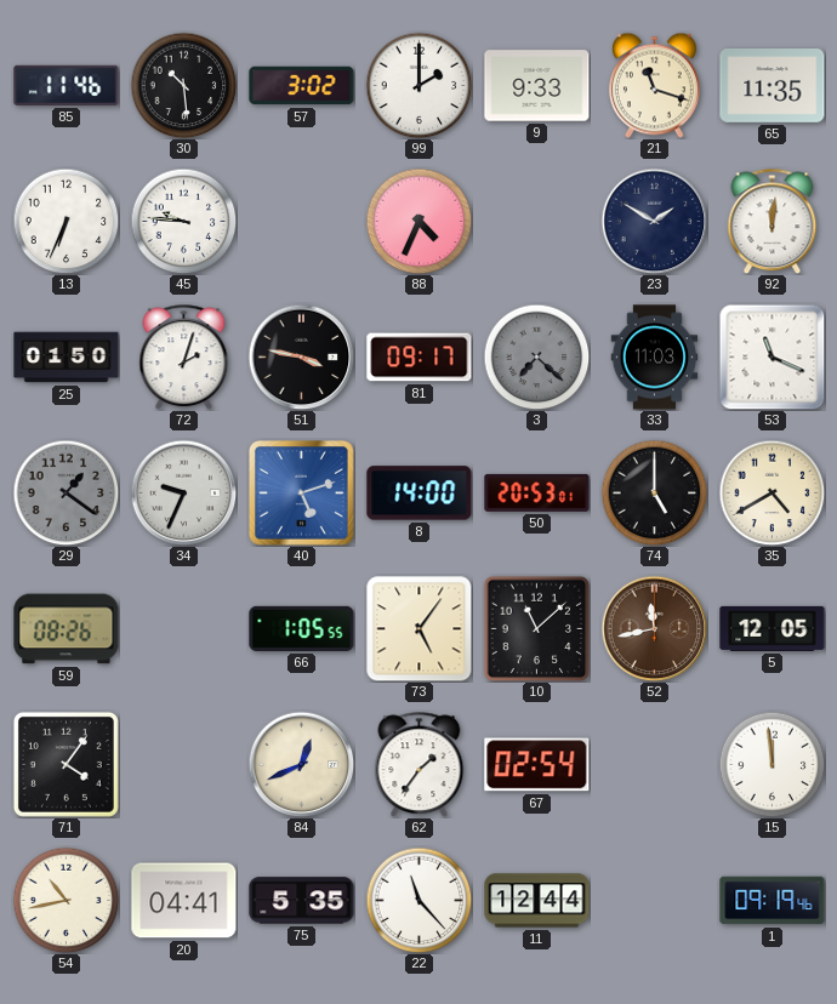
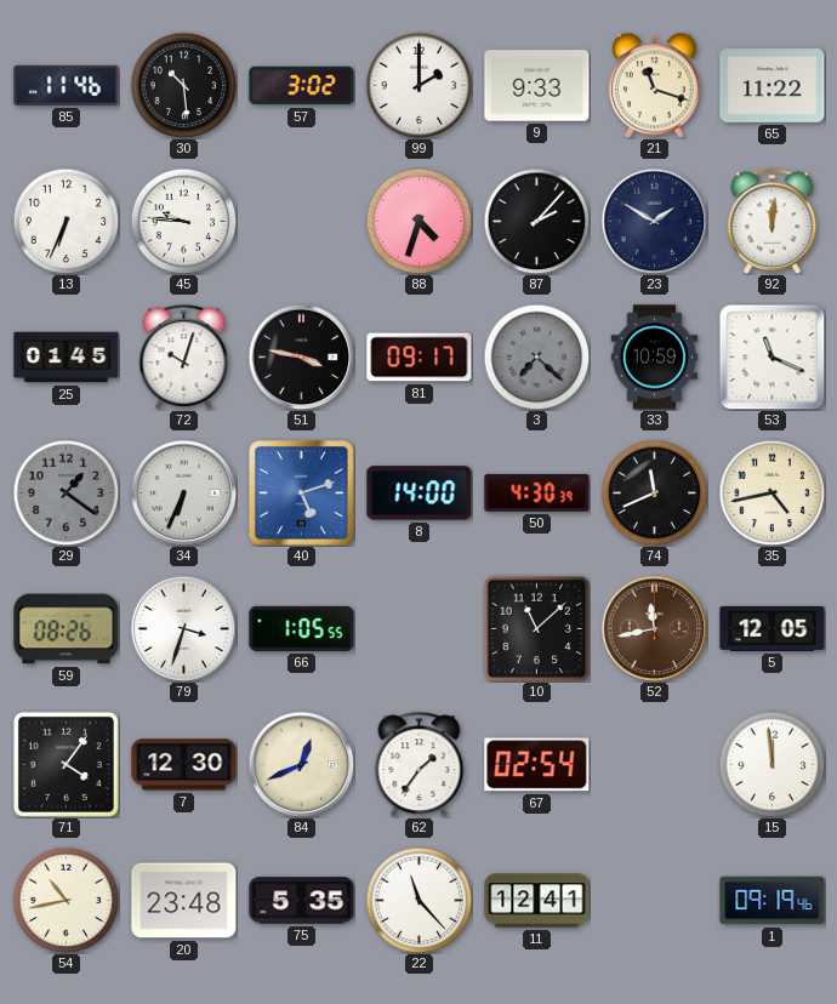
65: 11:35 -> 11:22 (773, 86)
88: 4:34 -> 4:33 (419, 221)
87: none -> 2:07 (536, 221)
25: 01:50 -> 01:45 (67, 358)
72: 2:03 -> 10:03 (184, 356)
33: 11:03 -> 10:59 (655, 358)
34: 9:34 -> 6:34 (183, 492)
50: 20:53 -> 4:30 (537, 492)
74: 5:00 -> 11:41 (654, 492)
35: 4:40 -> 4:43 (771, 492)
79: none -> 3:33 (183, 628)
73: 5:06 -> none (420, 629)
7: none -> 12:30 (184, 765)
20: 04:41 -> 23:48 (184, 901)
11: 12:44 -> 12:41 (537, 901)
